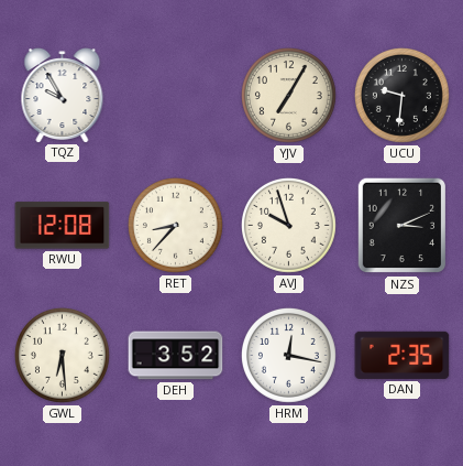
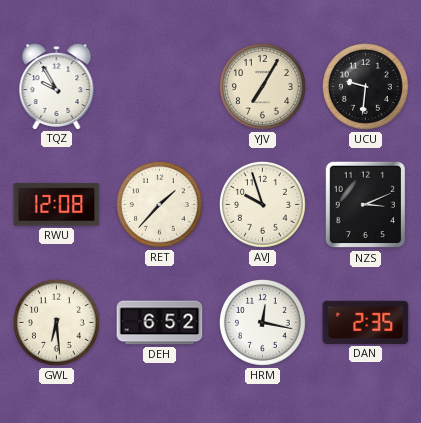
RET: 8:37 -> 1:37 (159, 204)
DEH: 3:52 -> 6:52 (160, 323)
